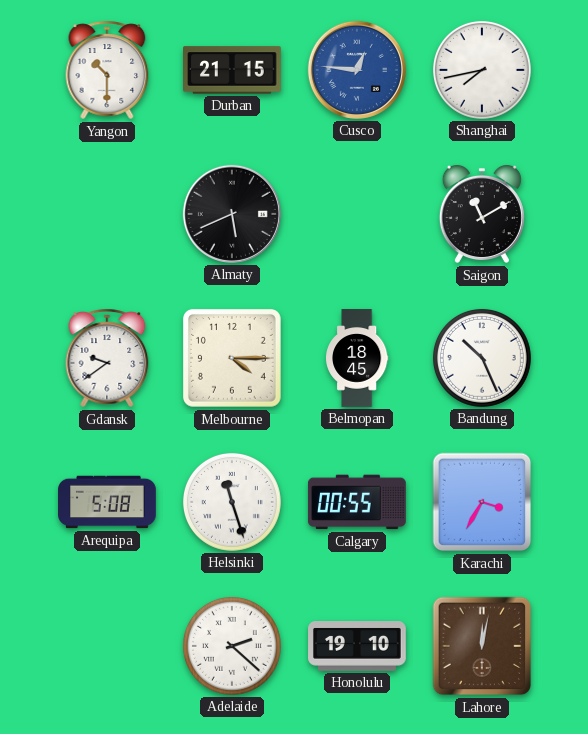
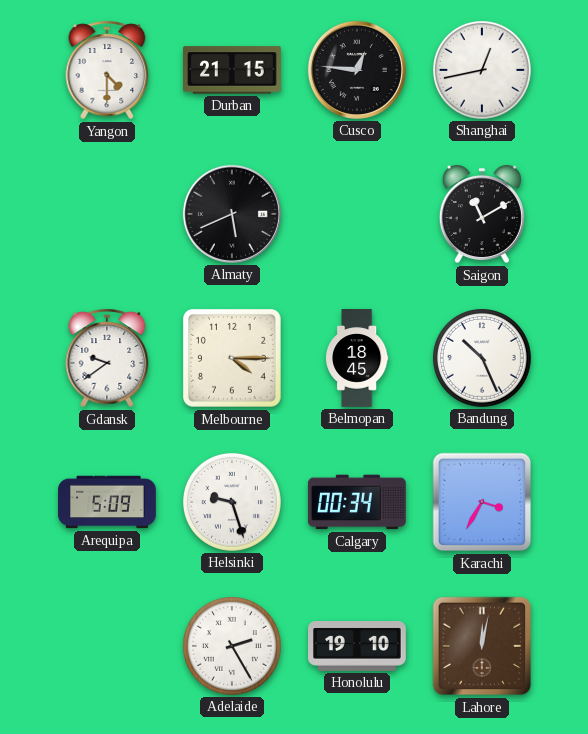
Yangon: 10:30 -> 4:30 (107, 70)
Cusco dial: blue -> black (357, 70)
Shanghai: 7:43 -> 12:43 (482, 70)
Arequipa: 5:08 -> 5:09 (107, 502)
Helsinki: 11:27 -> 9:27 (232, 502)
Calgary: 00:55 -> 00:34 (357, 502)
Adelaide: 2:22 -> 2:25 (232, 646)
